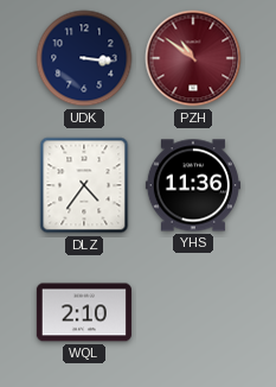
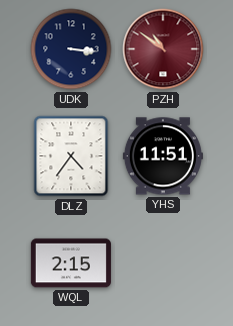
YHS: 11:36 -> 11:51 (163, 156)
WQL: 2:10 -> 2:15 (71, 263)
